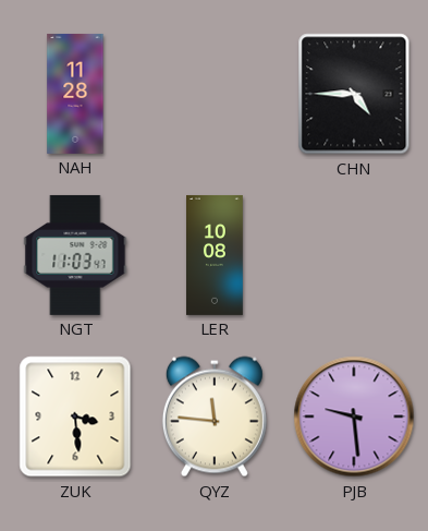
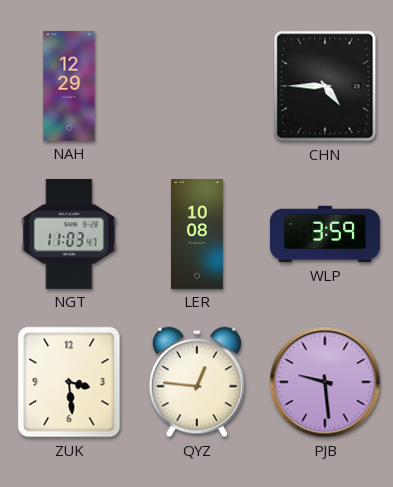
NAH: 11:28 -> 12:29 (69, 86)
WLP: none -> 3:59 (325, 234)
QYZ: 11:46 -> 12:46 (197, 382)
